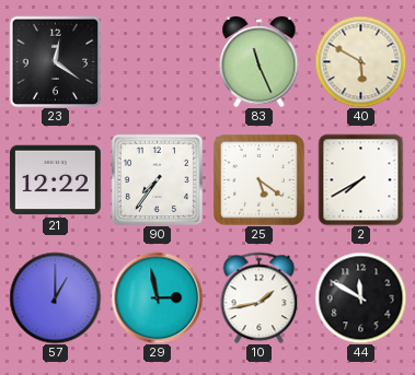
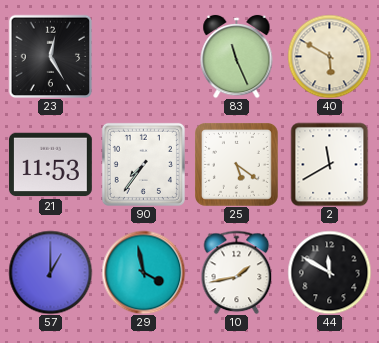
23: 12:21 -> 12:25 (50, 56)
21: 12:22 -> 11:53 (50, 165)
2: 7:40 -> 11:40 (330, 164)
29: 2:58 -> 3:58 (143, 272)
